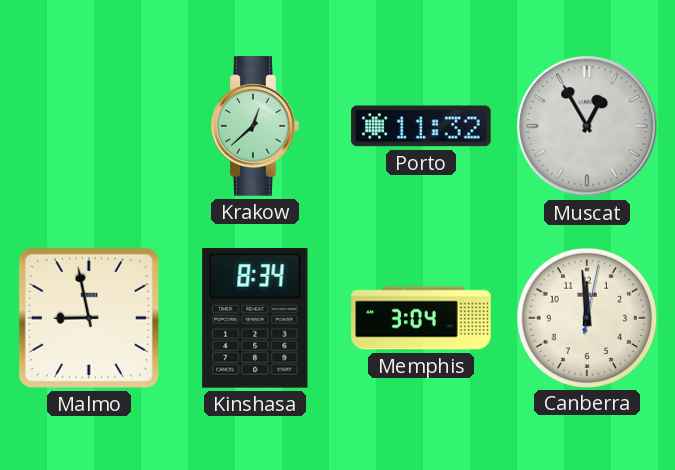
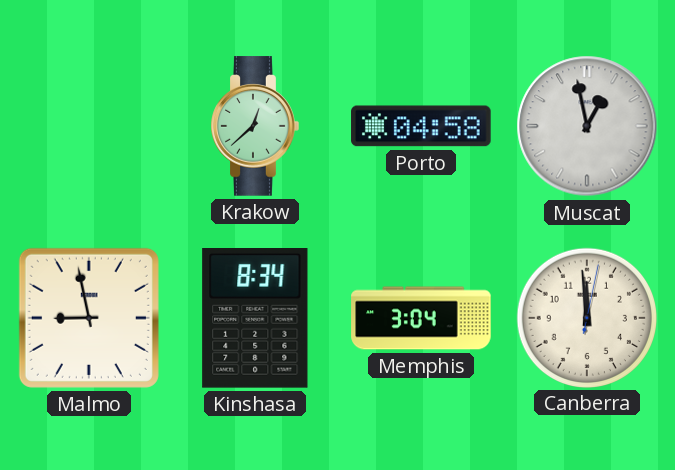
Porto: 11:32 -> 04:58 (421, 126)
Muscat: 12:55 -> 12:58 (587, 126)
